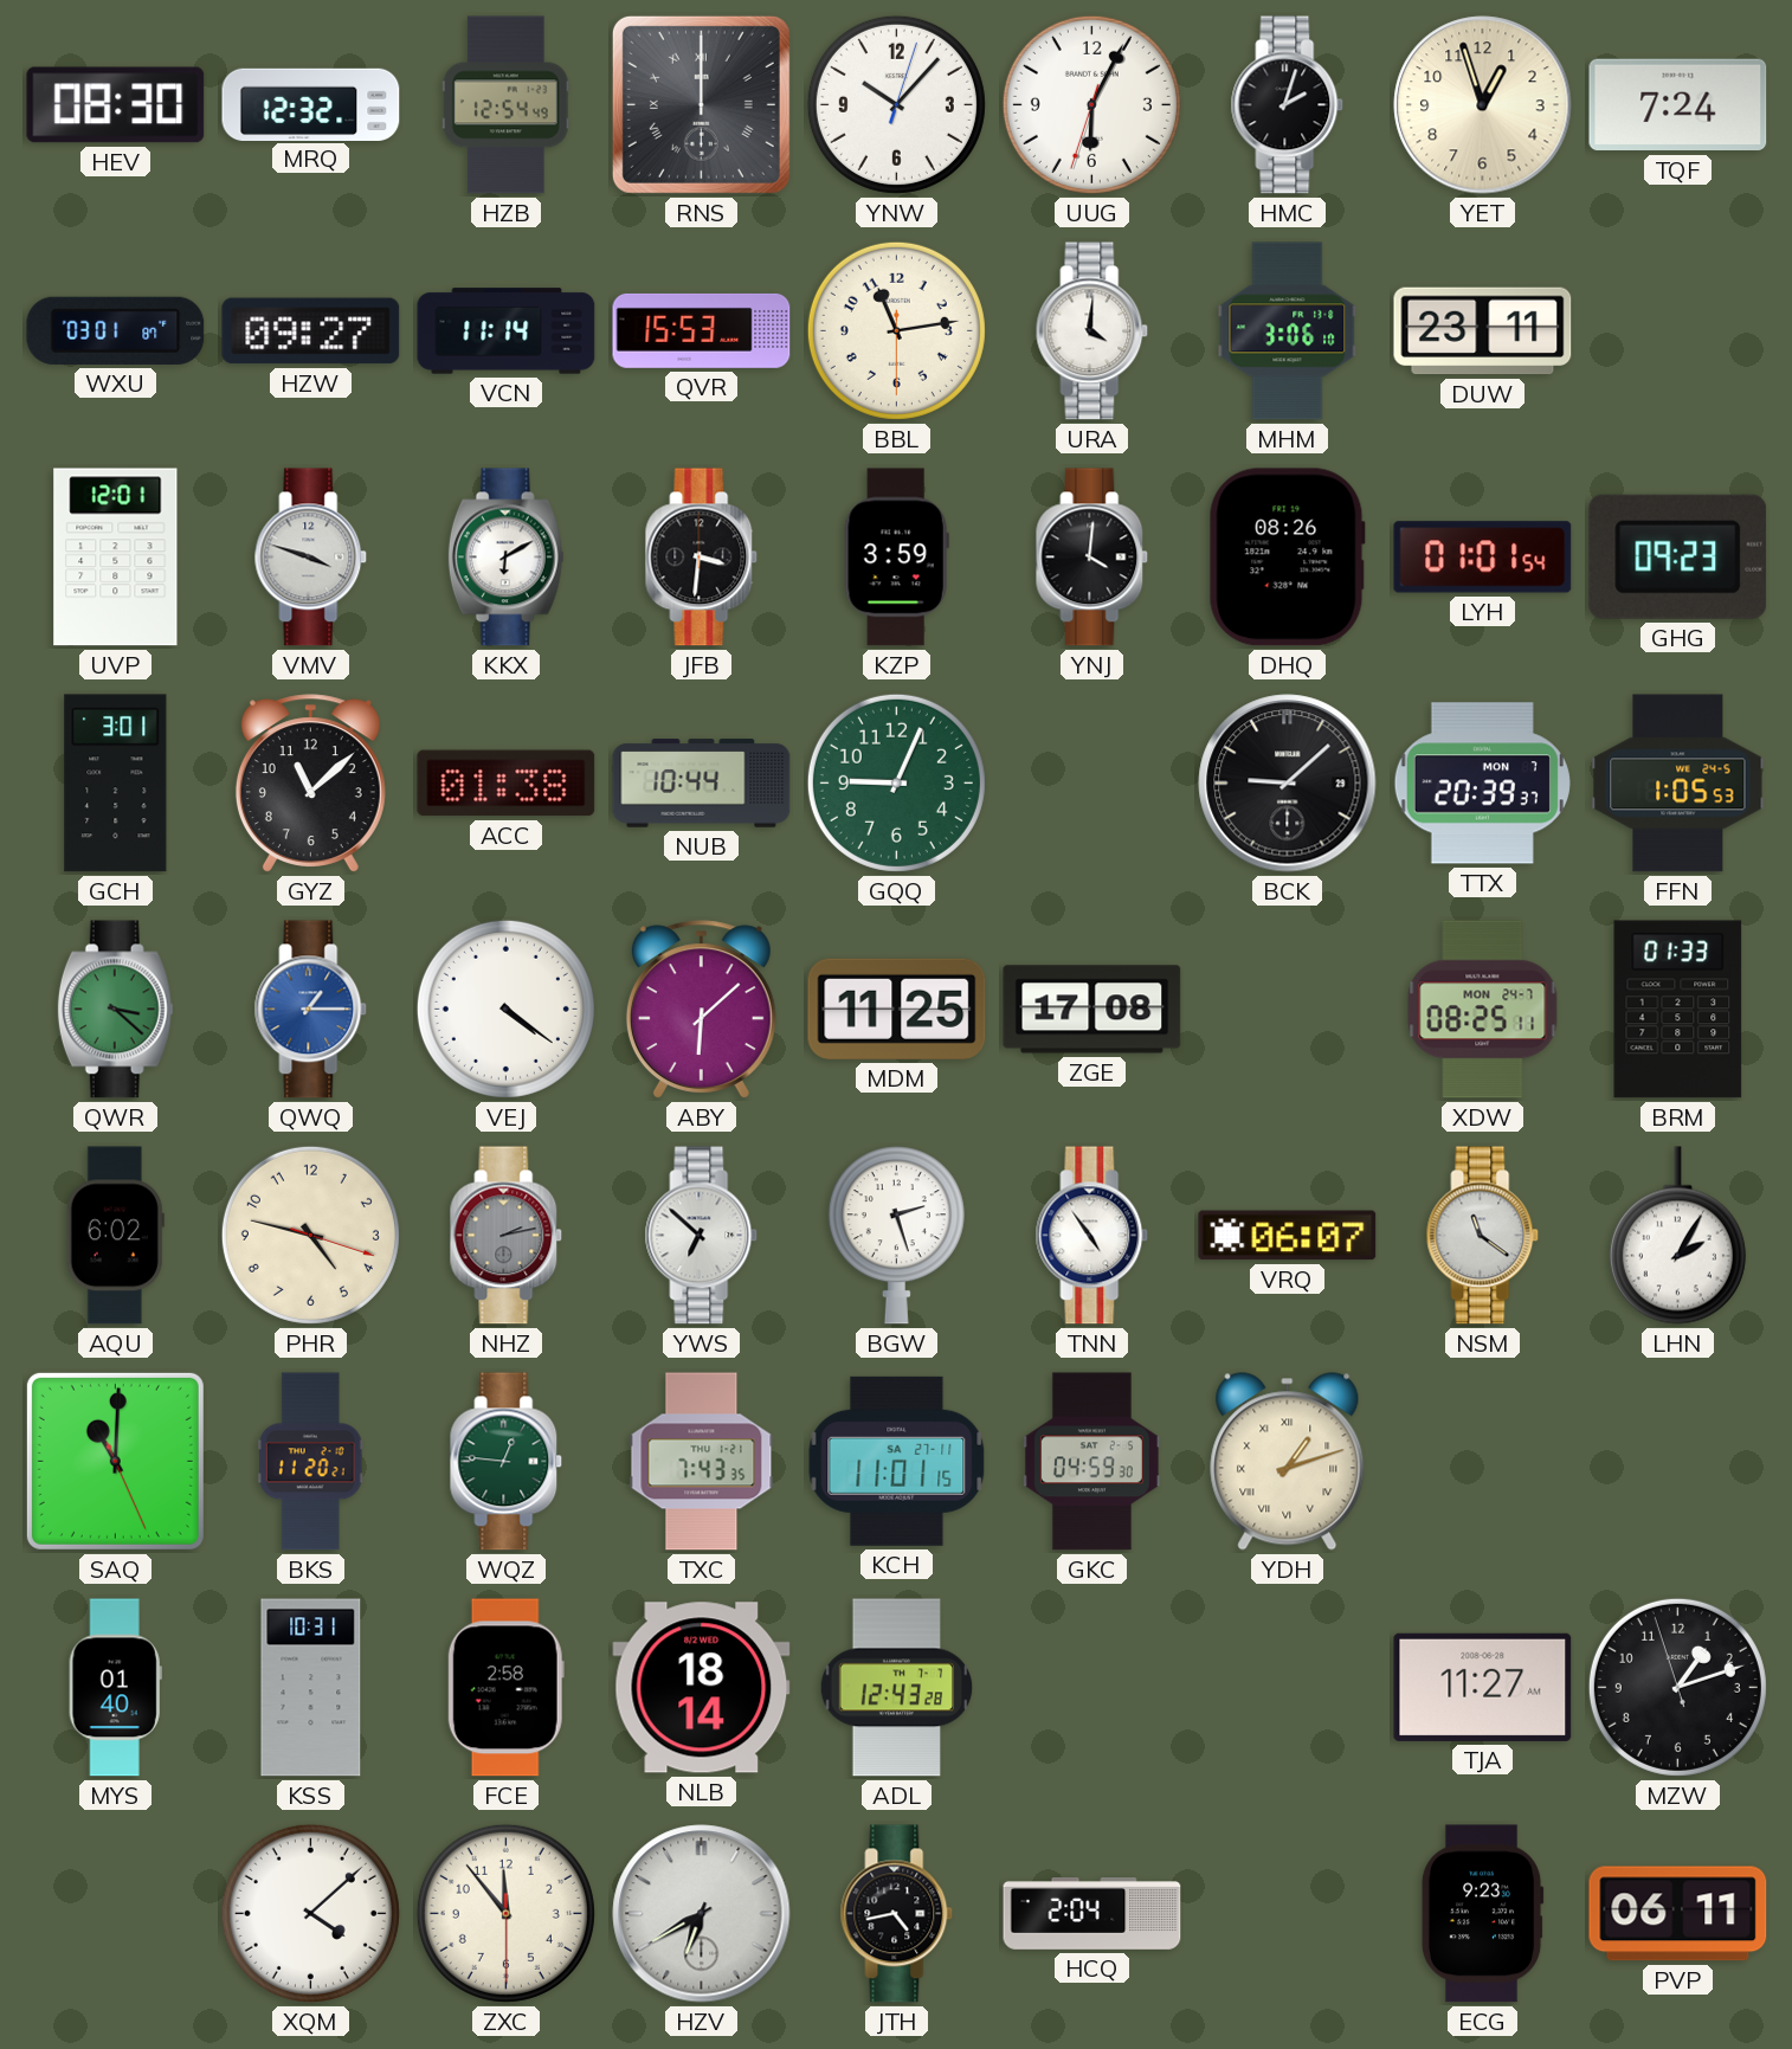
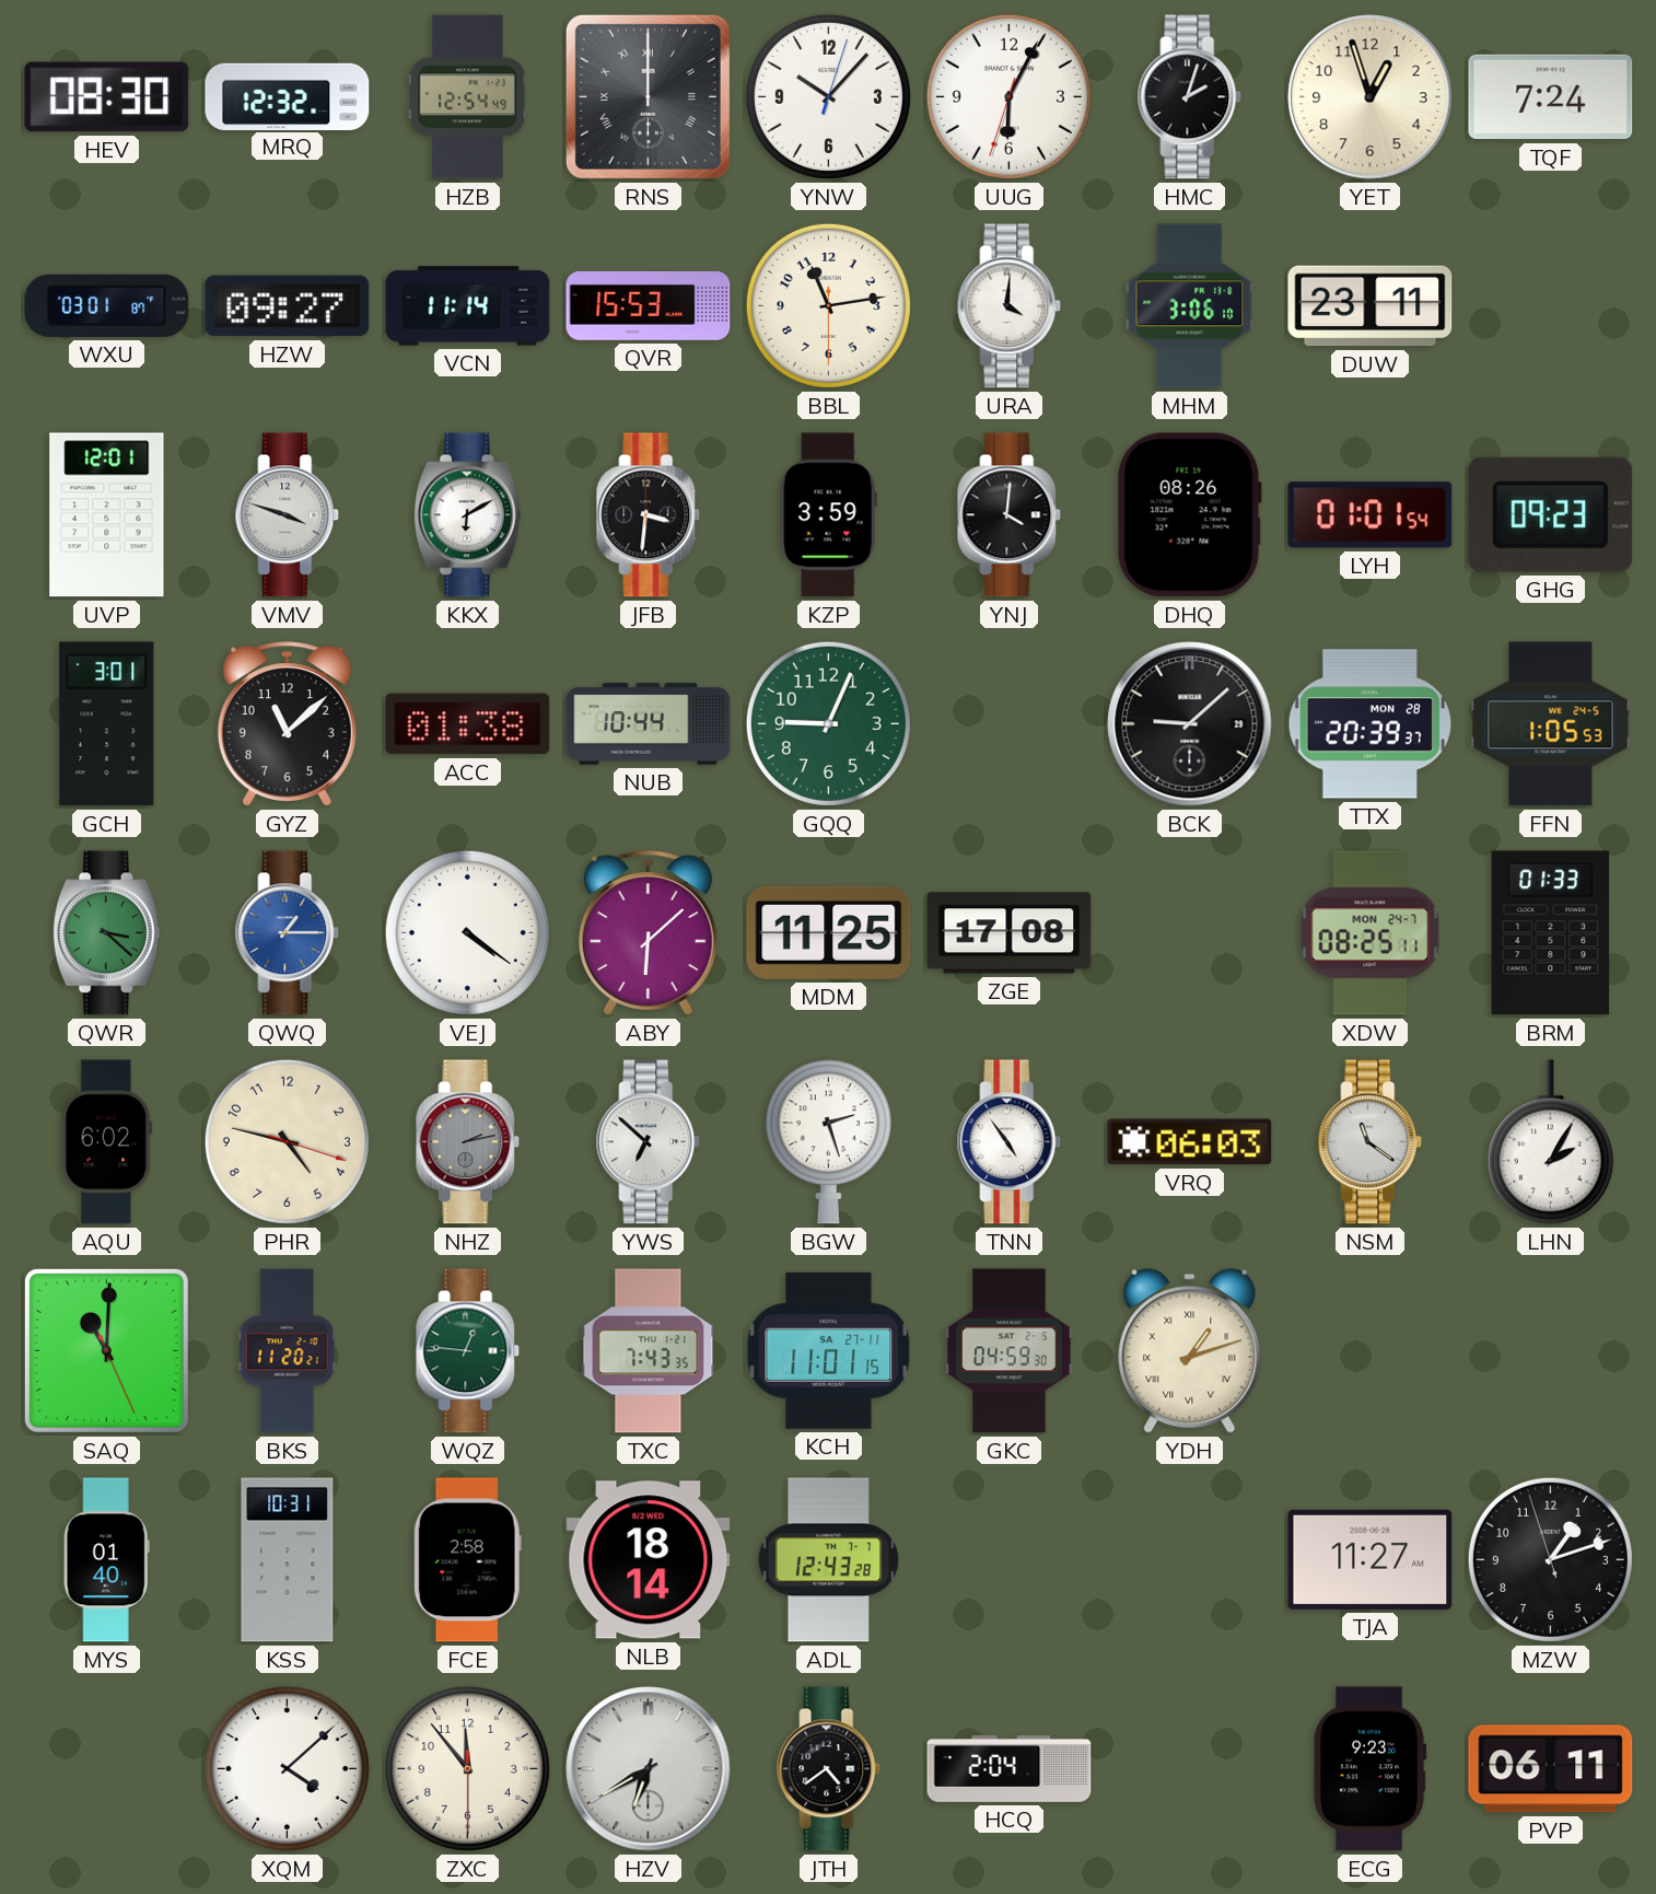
TTX date: MON 7 -> MON 28 (1369, 724)
VRQ: 06:07 -> 06:03 (1190, 1142)
JTH: 4:43 -> 4:39 (829, 1769)
